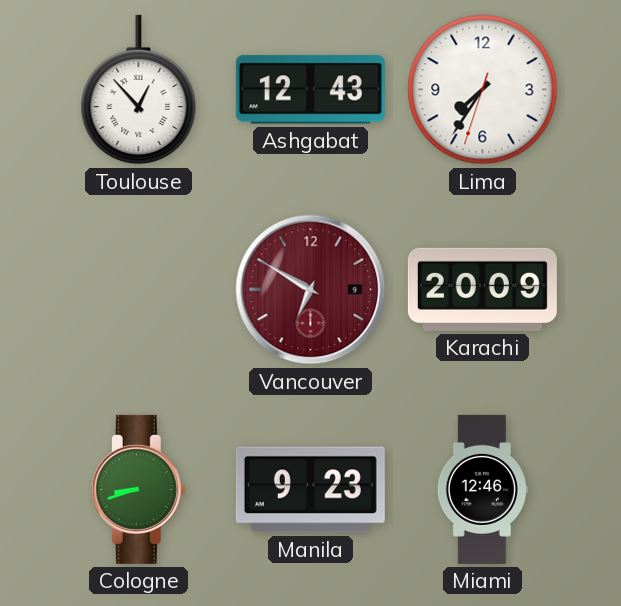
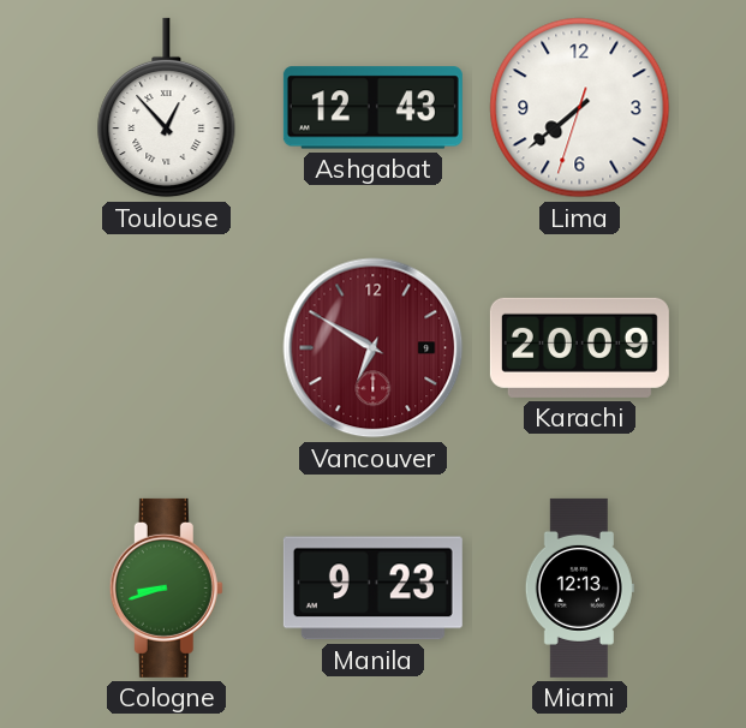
Lima: 7:35 -> 7:38 (580, 108)
Miami: 12:46 -> 12:13 (579, 587)
